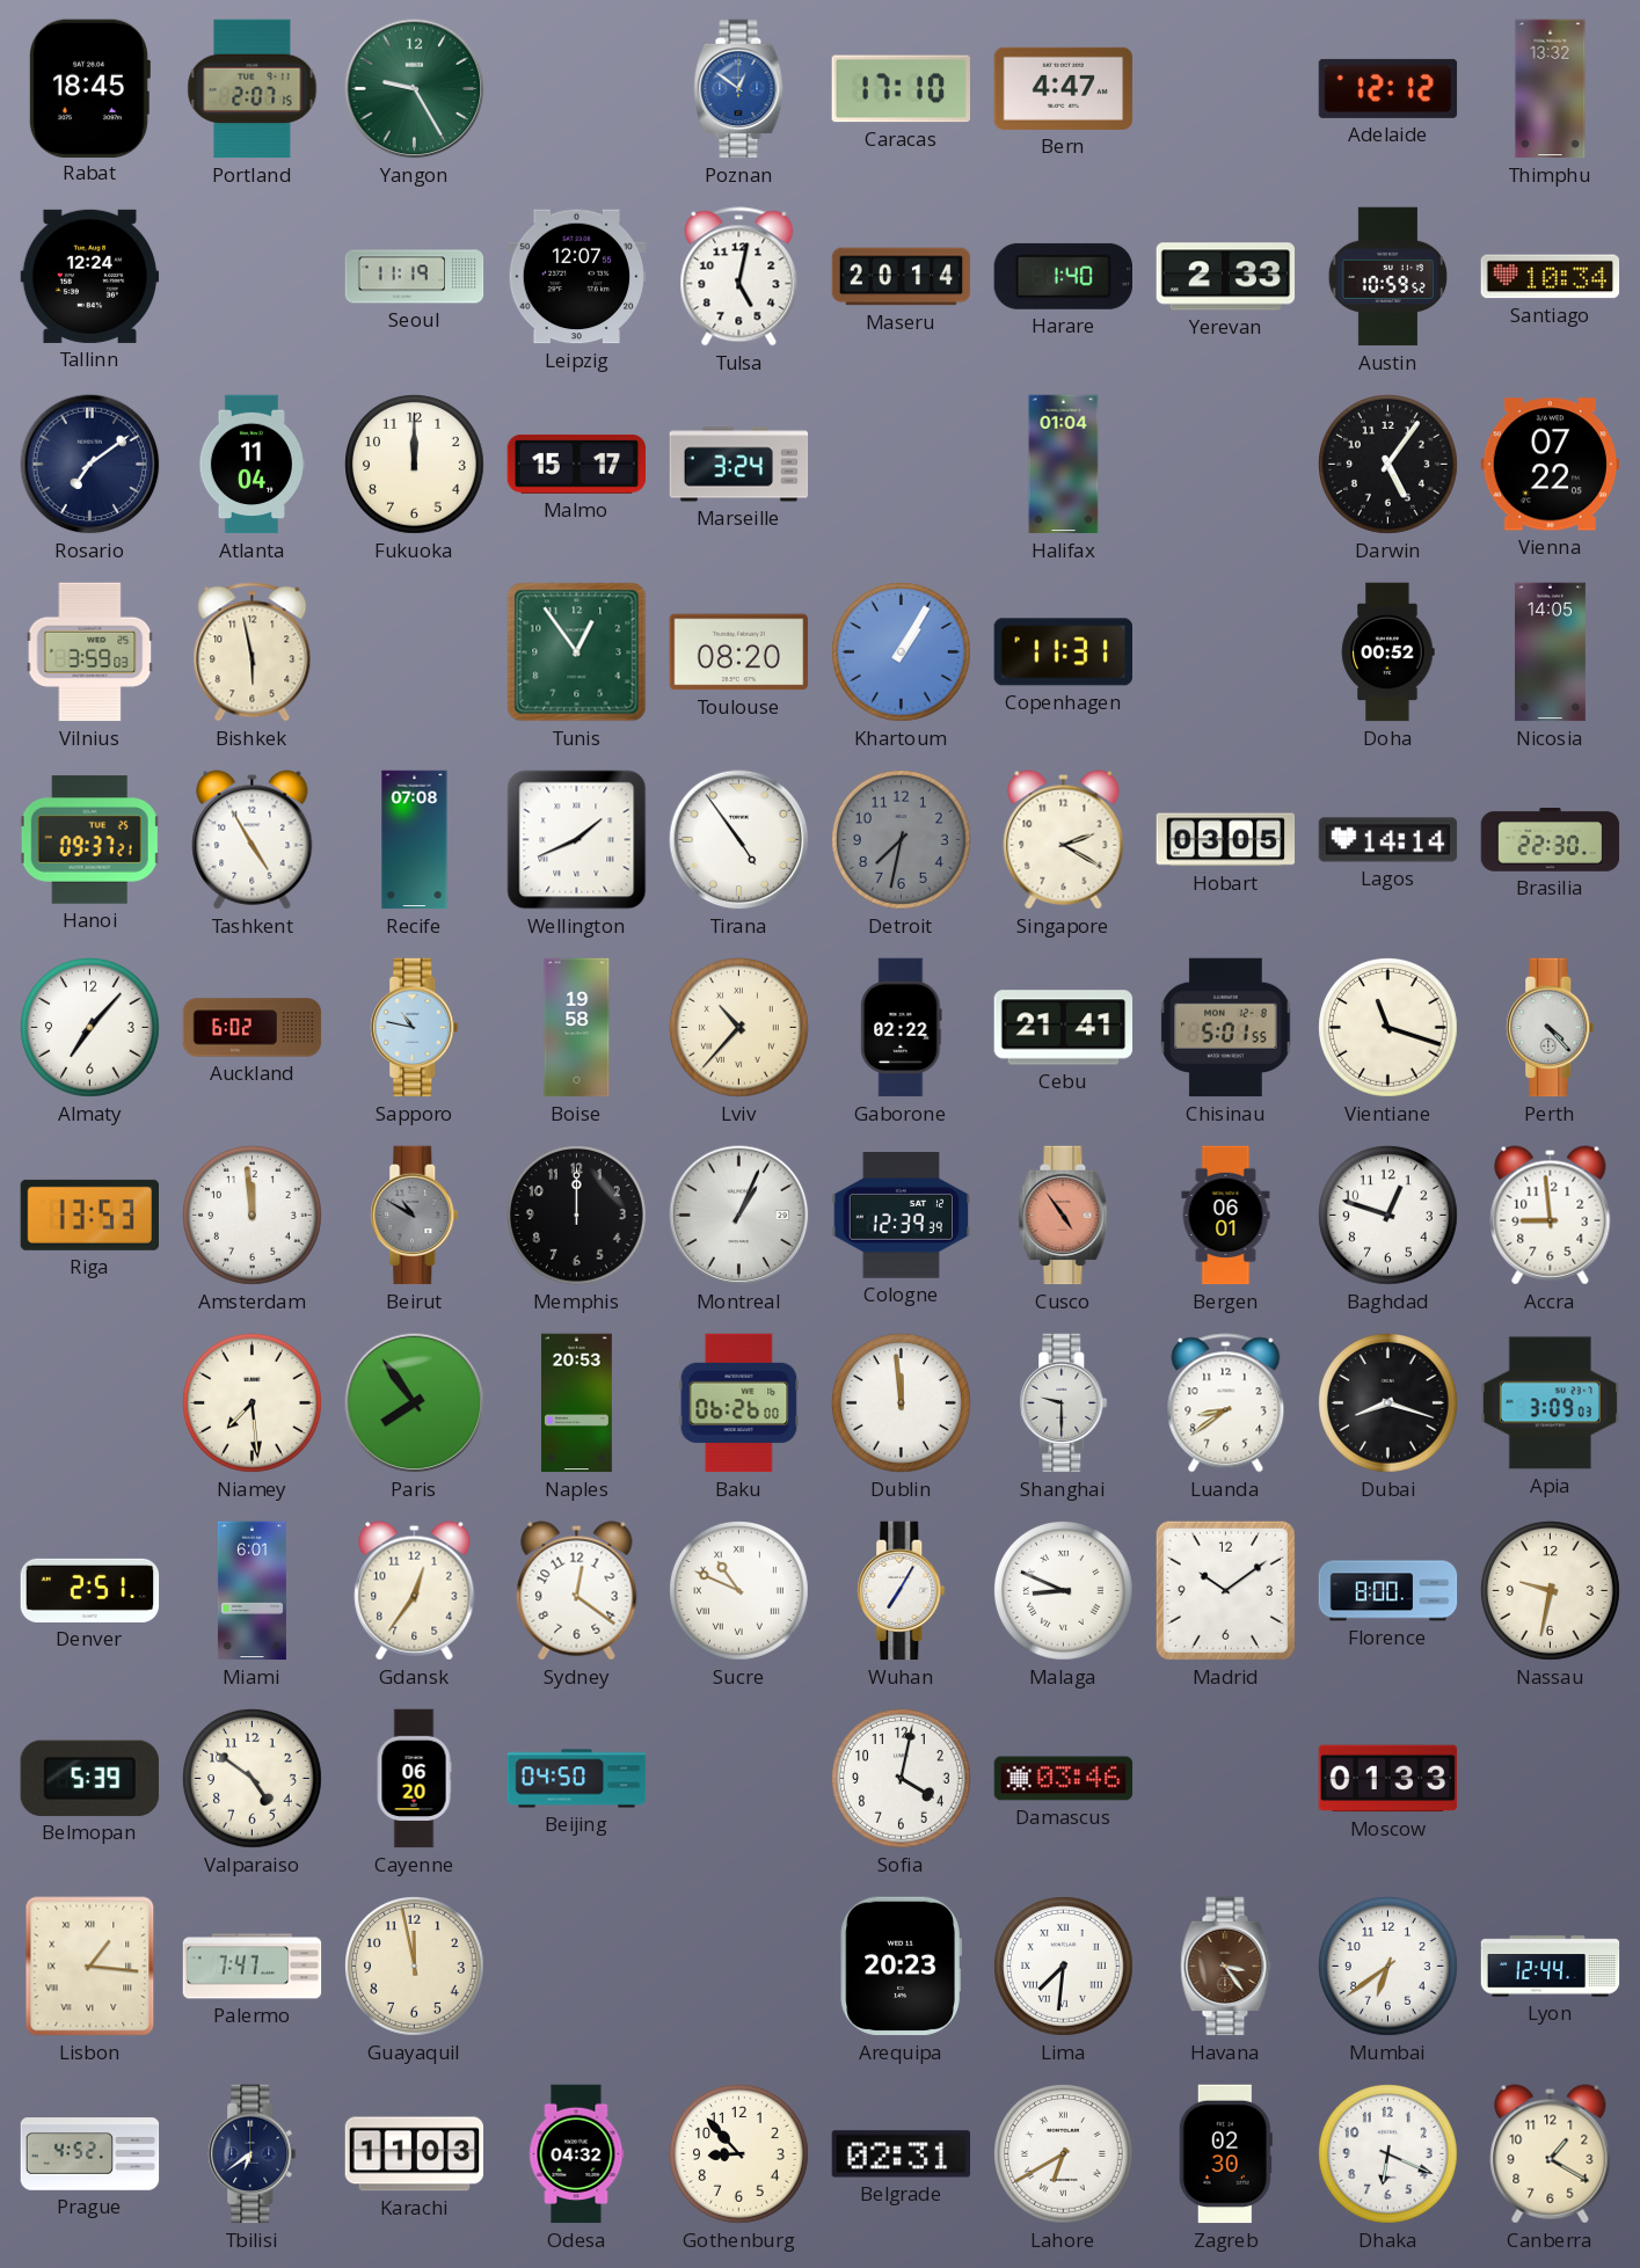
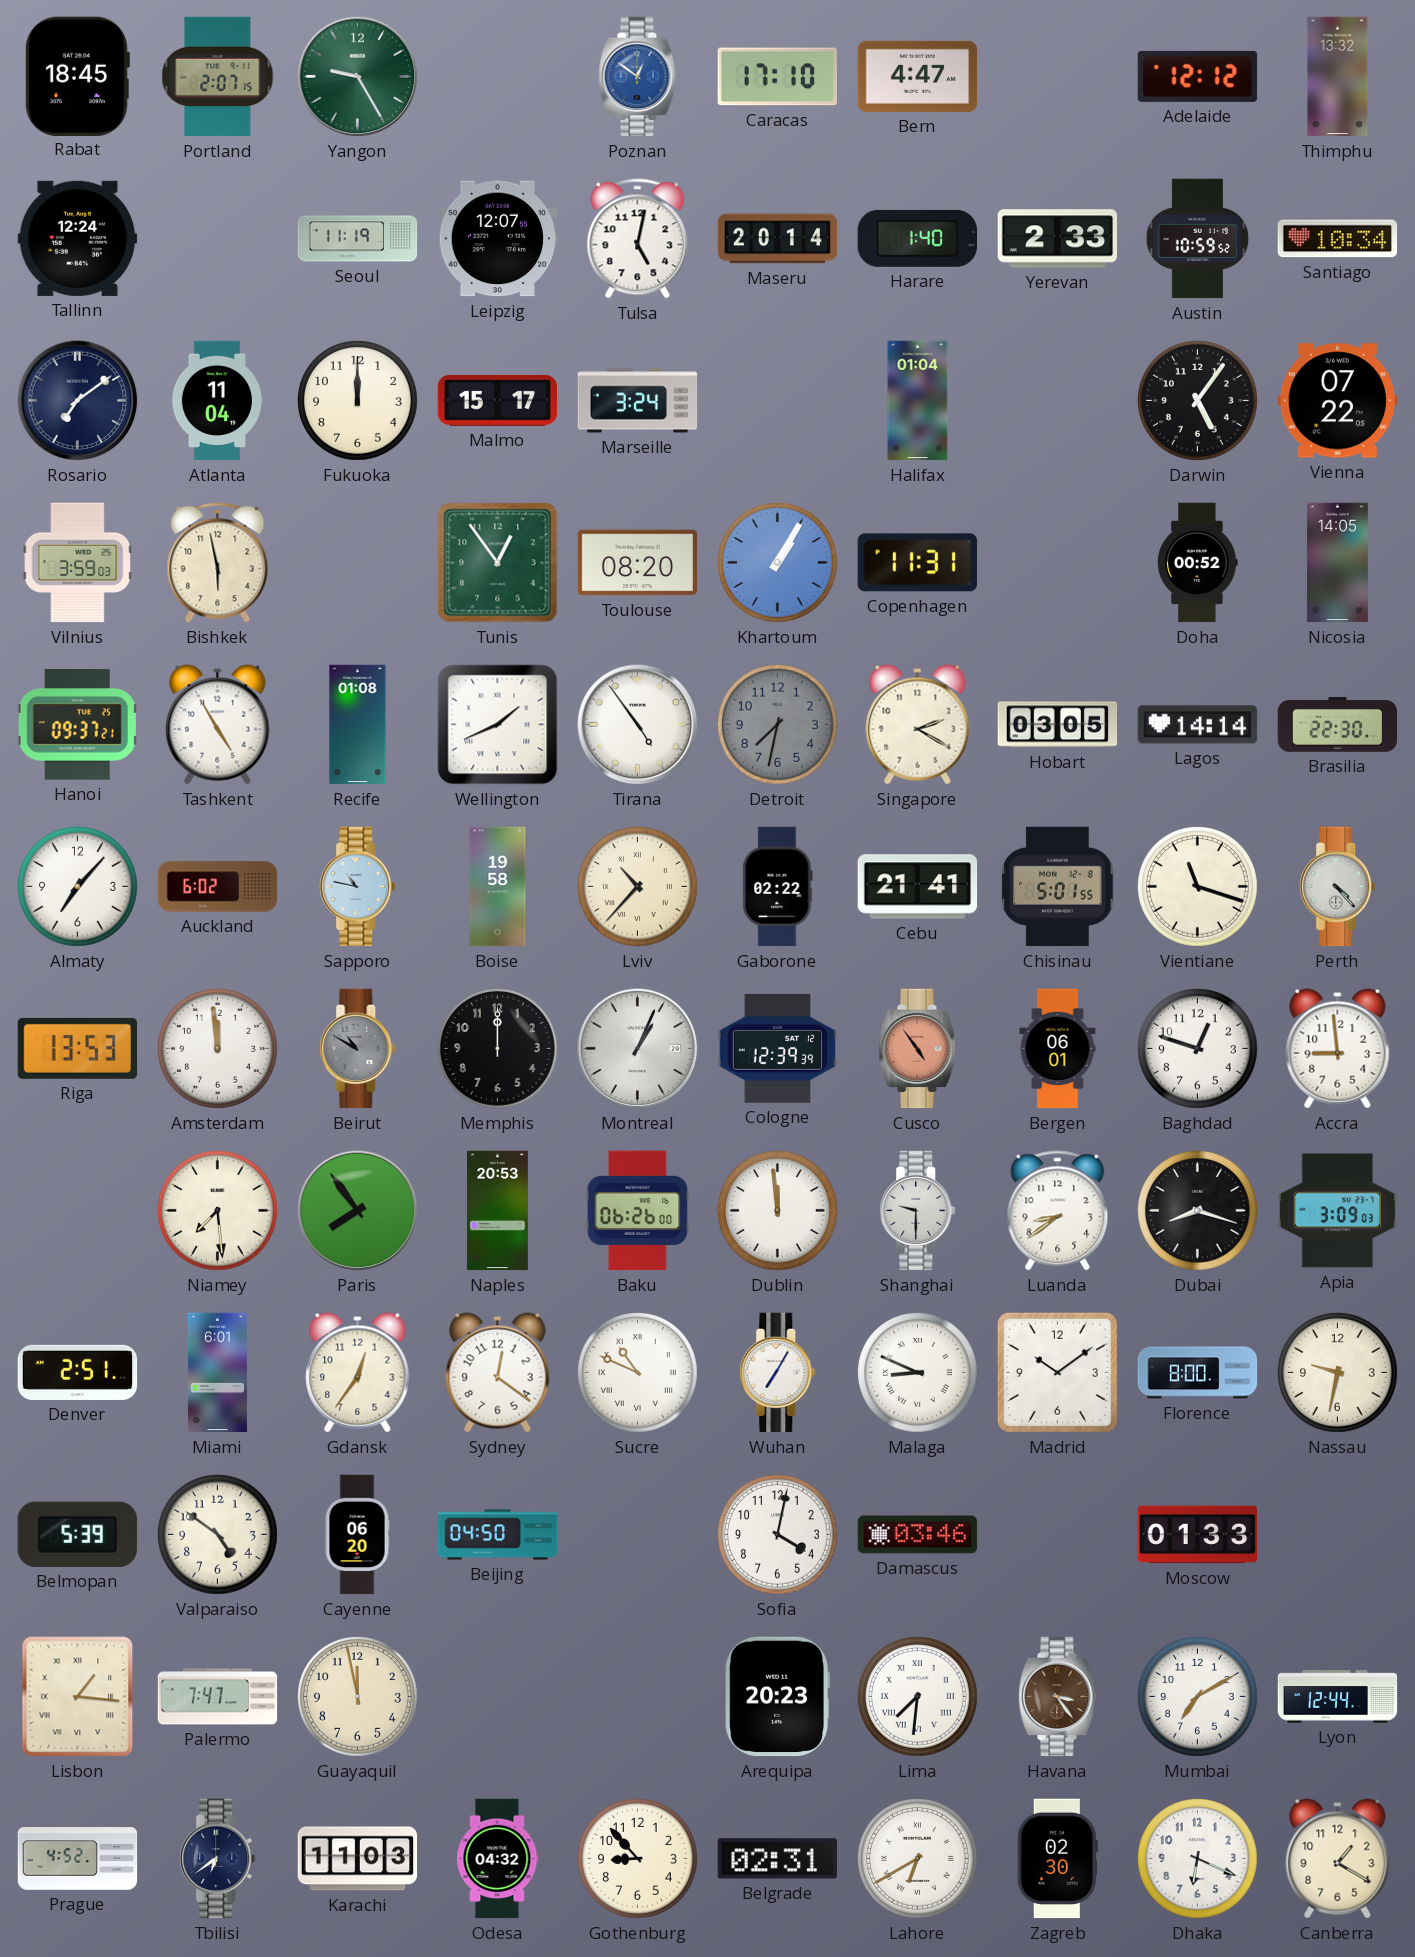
Recife: 07:08 -> 01:08 (358, 725)
Mumbai: 6:39 -> 7:10 (1198, 1697)
